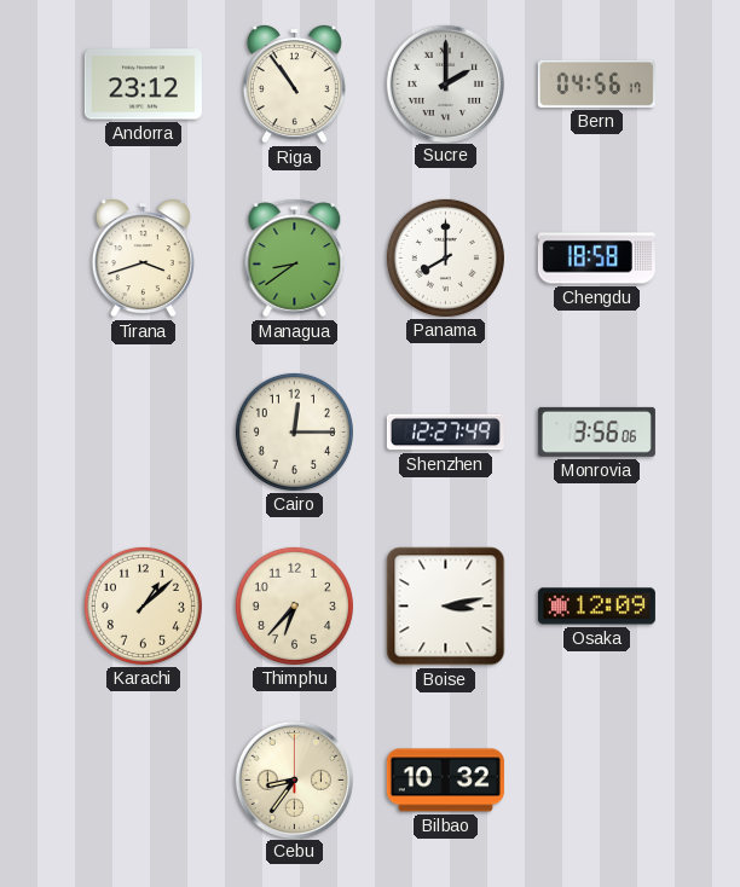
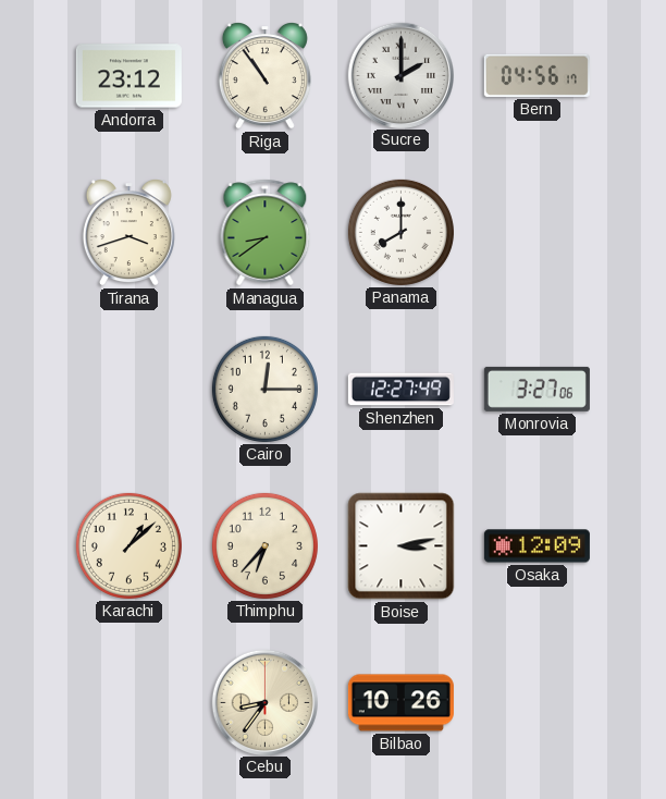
Chengdu: 18:58 -> none (596, 259)
Monrovia: 3:56 -> 3:27 (536, 389)
Bilbao: 10:32 -> 10:26 (400, 703)
